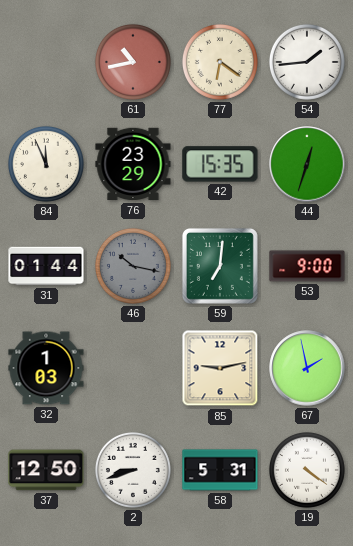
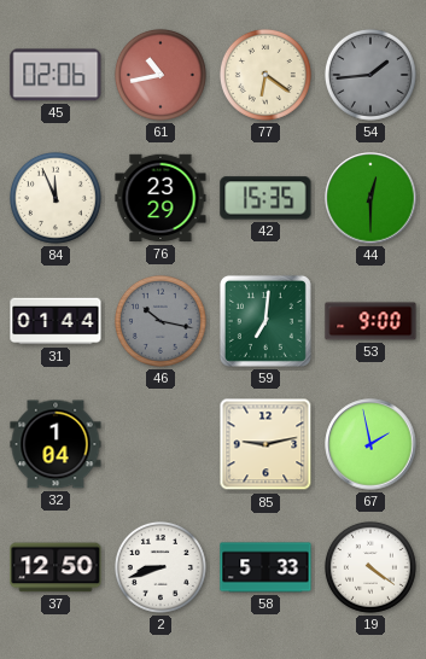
45: none -> 02:06 (56, 75)
54 dial: white -> grey (370, 75)
44: 12:33 -> 12:30 (370, 198)
32: 1:03 -> 1:04 (56, 444)
58: 5:31 -> 5:33 (265, 567)
